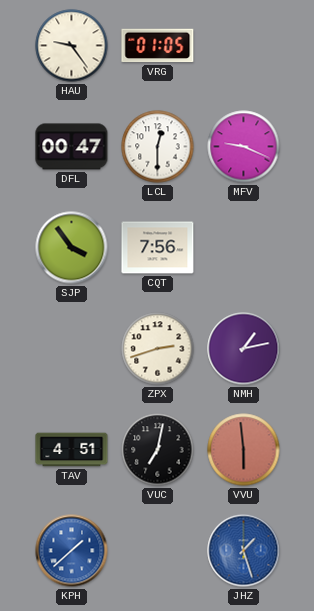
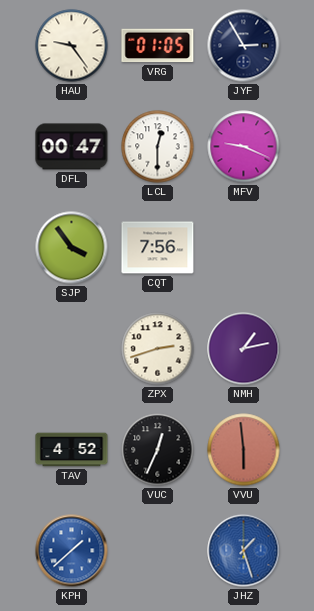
JYF: none -> 2:55 (244, 46)
TAV: 4:51 -> 4:52 (72, 450)
VUC: 7:02 -> 12:34 (158, 450)
